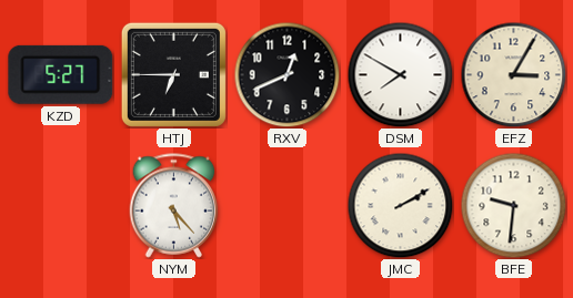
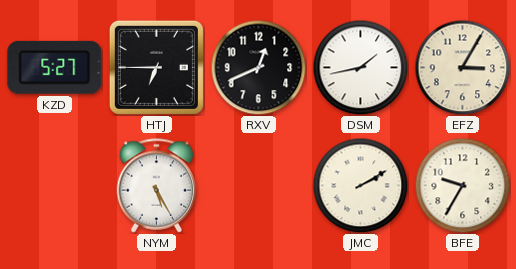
DSM: 7:50 -> 1:43 (360, 67)
NYM: 5:23 -> 5:25 (157, 186)
BFE: 9:31 -> 9:35 (462, 185)
